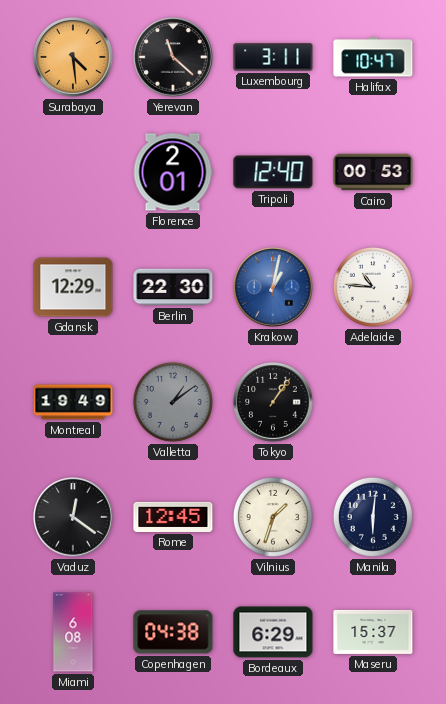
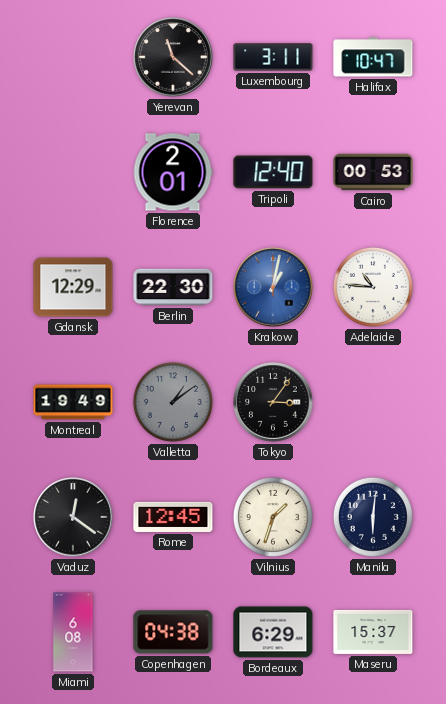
Surabaya: 4:29 -> none (73, 57)
Tokyo: 1:06 -> 3:06 (273, 402)
